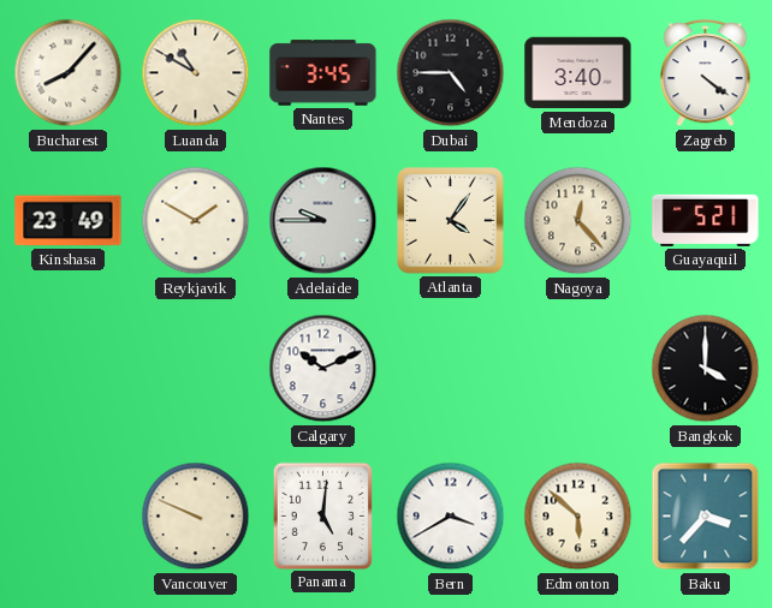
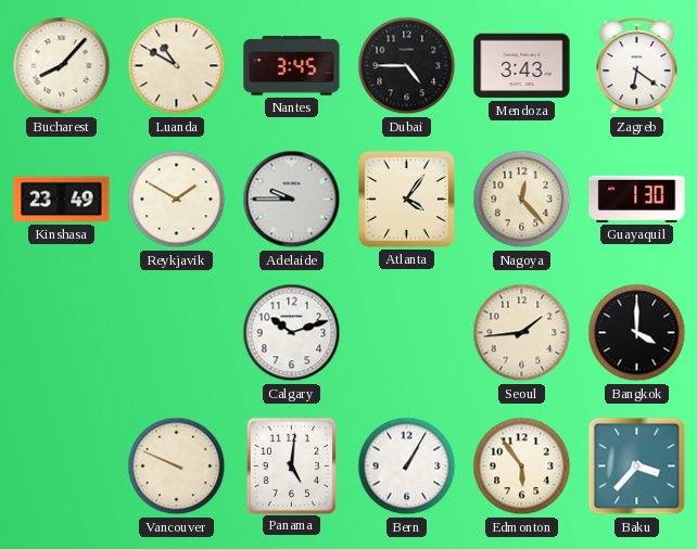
Mendoza: 3:40 -> 3:43 (522, 66)
Zagreb: 4:21 -> 6:21 (637, 67)
Guayaquil: 5:21 -> 1:30 (637, 199)
Calgary: 10:11 -> 10:12 (292, 333)
Seoul: none -> 1:44 (522, 333)
Bern: 3:40 -> 1:05 (407, 467)
Edmonton: 5:52 -> 5:54 (522, 467)
